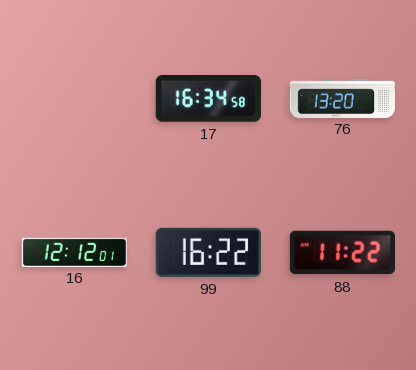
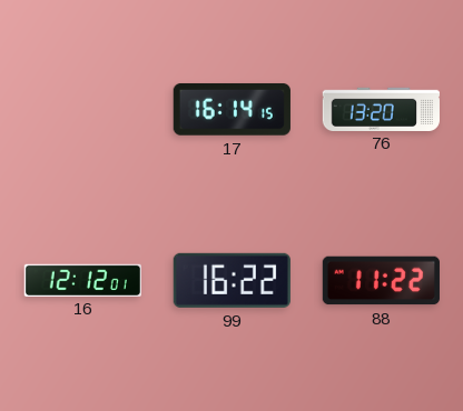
17: 16:34 -> 16:14 (231, 109)
